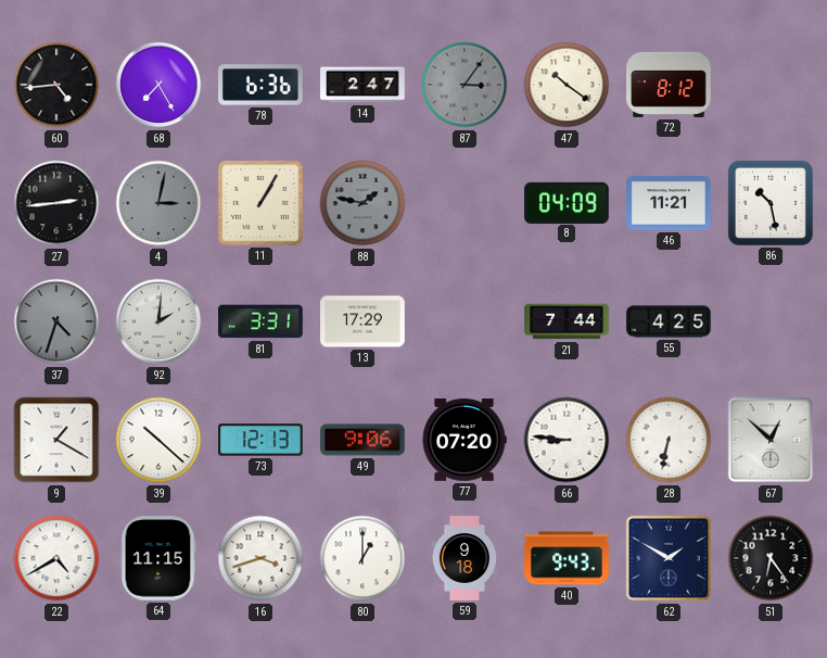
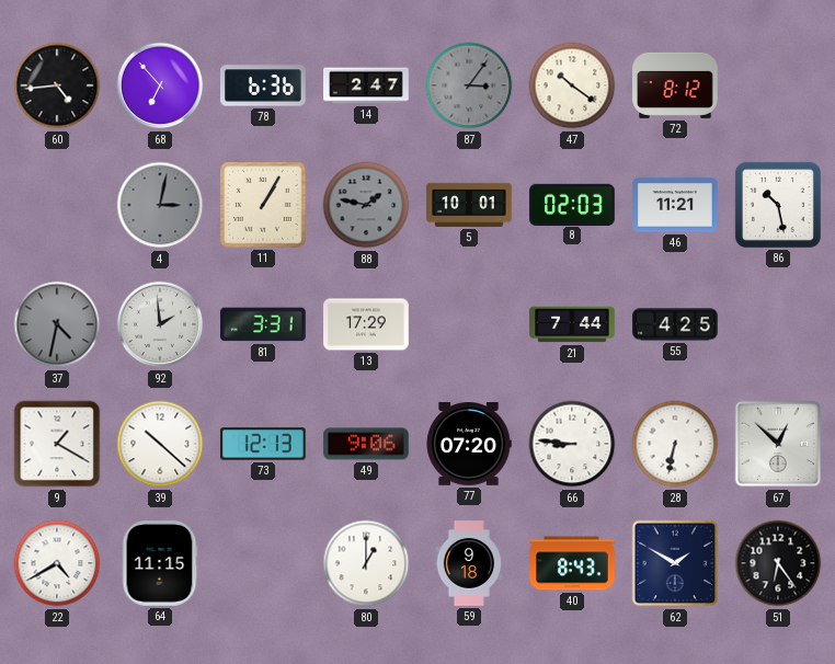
68: 7:25 -> 6:53 (160, 85)
27: 2:44 -> none (56, 203)
5: none -> 10:01 (469, 205)
8: 04:09 -> 02:03 (572, 204)
37: 4:33 -> 4:32 (57, 324)
92: 2:01 -> 1:59 (160, 324)
16: 3:42 -> none (260, 558)
40: 9:43 -> 8:43 (572, 563)
